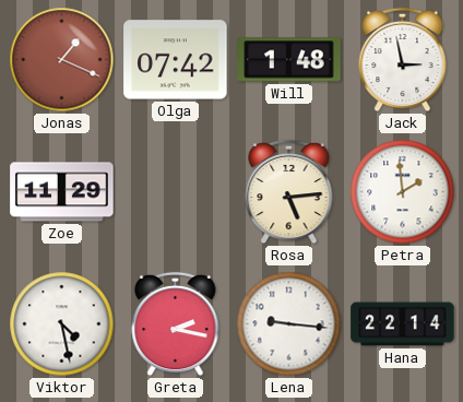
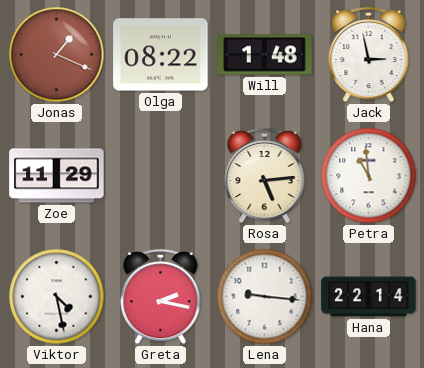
Olga: 07:42 -> 08:22 (161, 55)
Petra: 1:59 -> 10:59 (369, 176)
